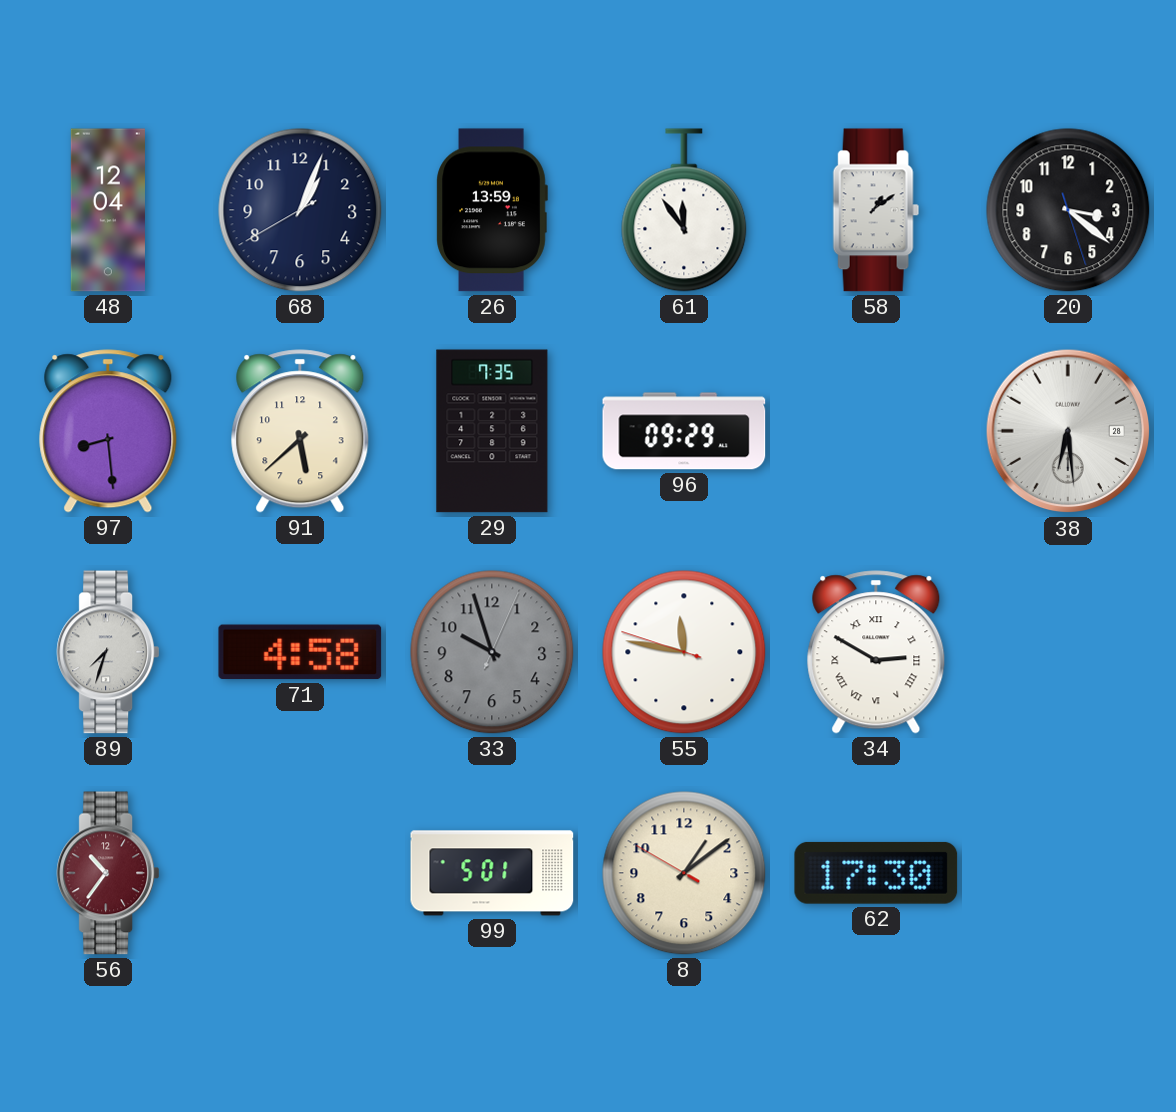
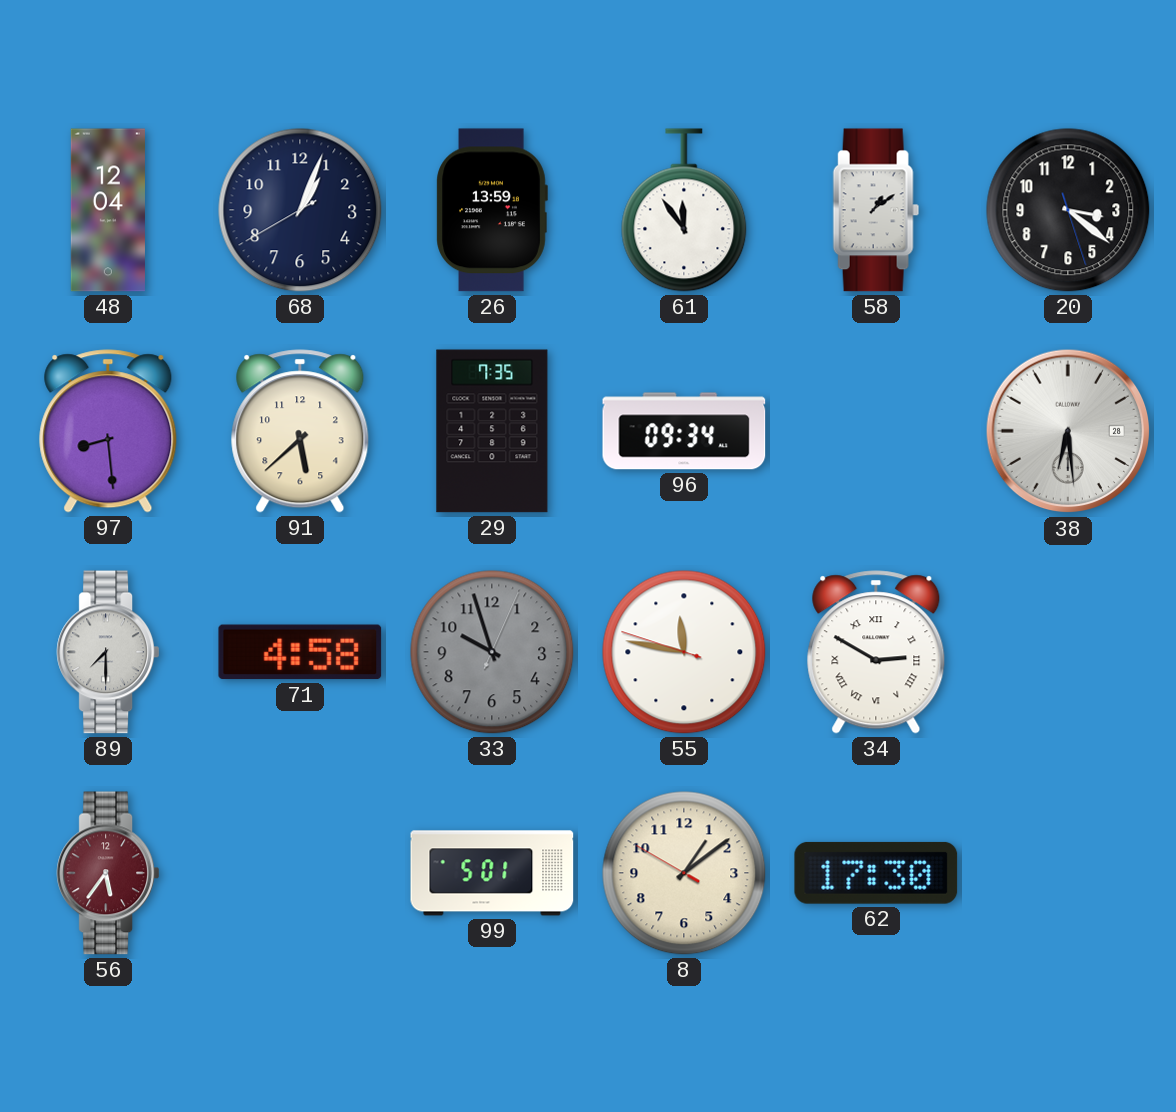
96: 09:29 -> 09:34 (684, 431)
89: 7:33 -> 7:30 (107, 652)
56: 10:36 -> 5:36 (107, 873)
